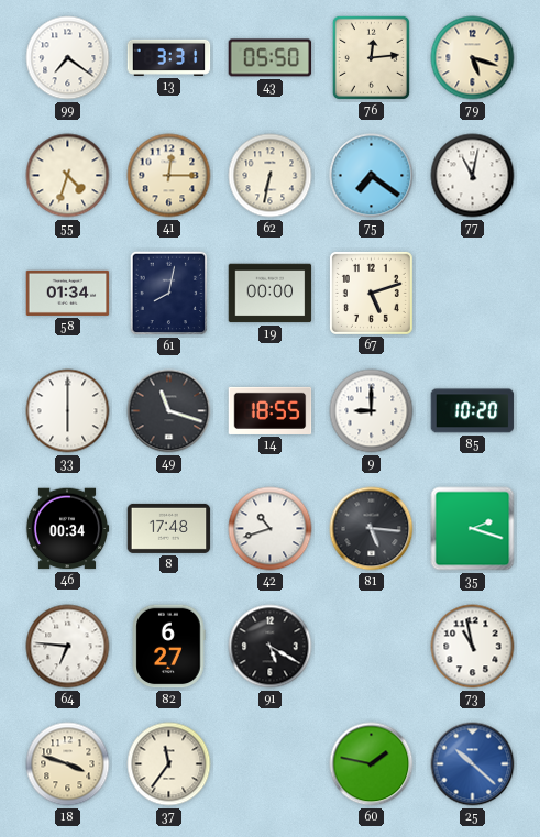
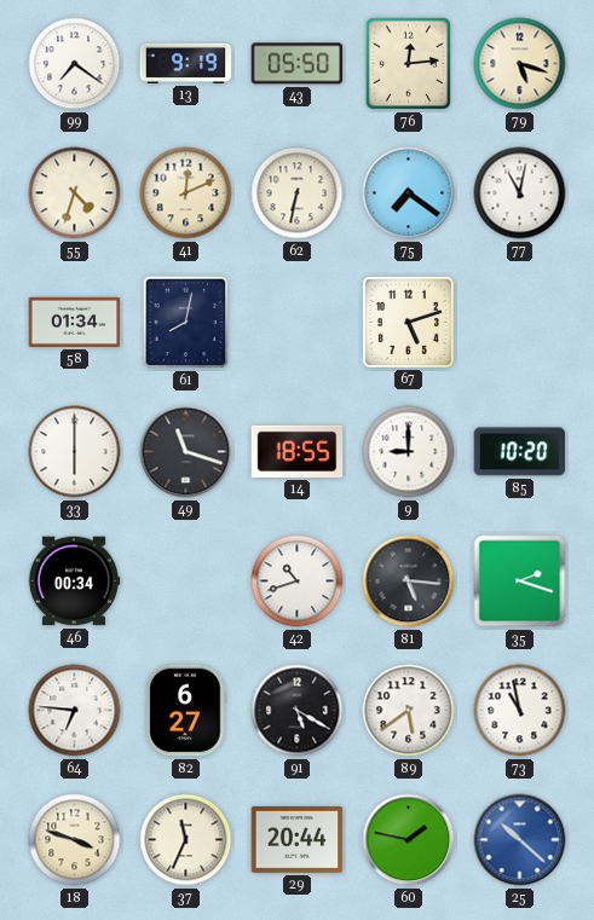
13: 3:31 -> 9:19 (186, 63)
41: 12:15 -> 12:11 (186, 193)
19: 00:00 -> none (271, 294)
8: 17:48 -> none (169, 528)
89: none -> 5:39 (409, 711)
37: 11:36 -> 11:34 (186, 840)
29: none -> 20:44 (298, 839)
